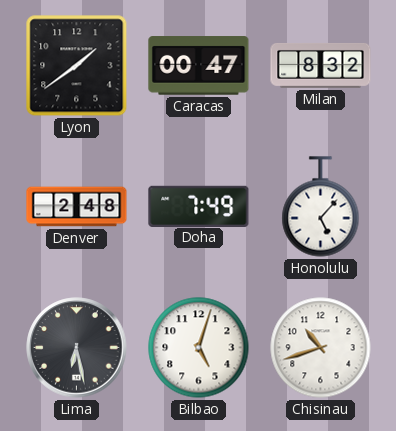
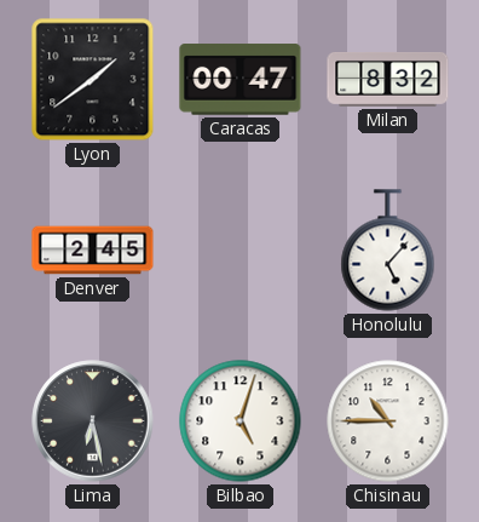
Denver: 2:48 -> 2:45 (93, 251)
Doha: 7:49 -> none (199, 206)
Chisinau: 10:42 -> 10:45 (388, 421)
